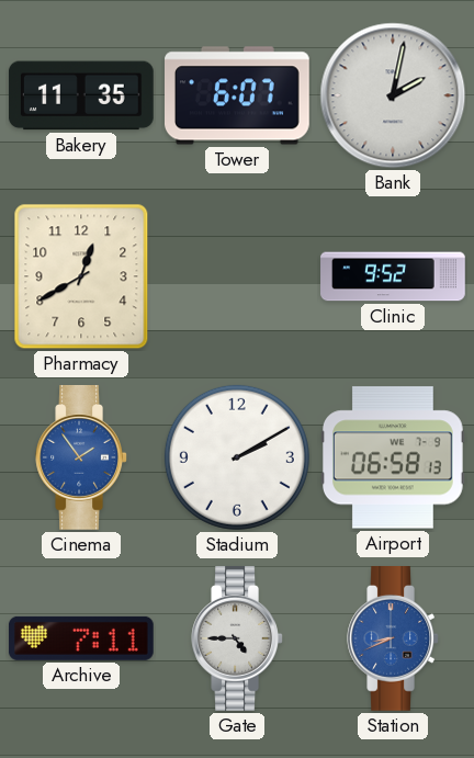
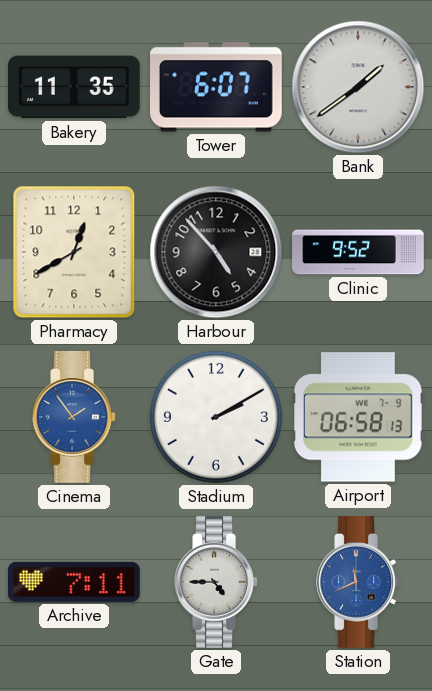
Bank: 2:02 -> 1:39 (358, 87)
Harbour: none -> 4:53 (216, 252)
Station: 8:41 -> 11:41 (358, 583)
